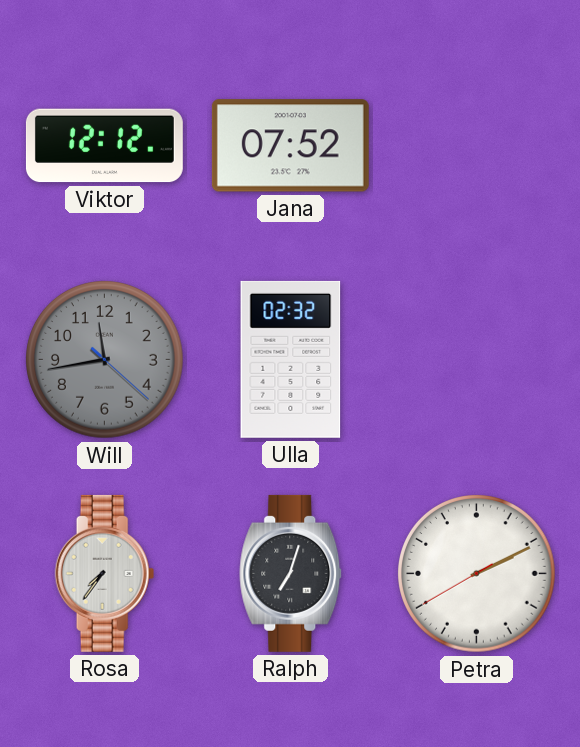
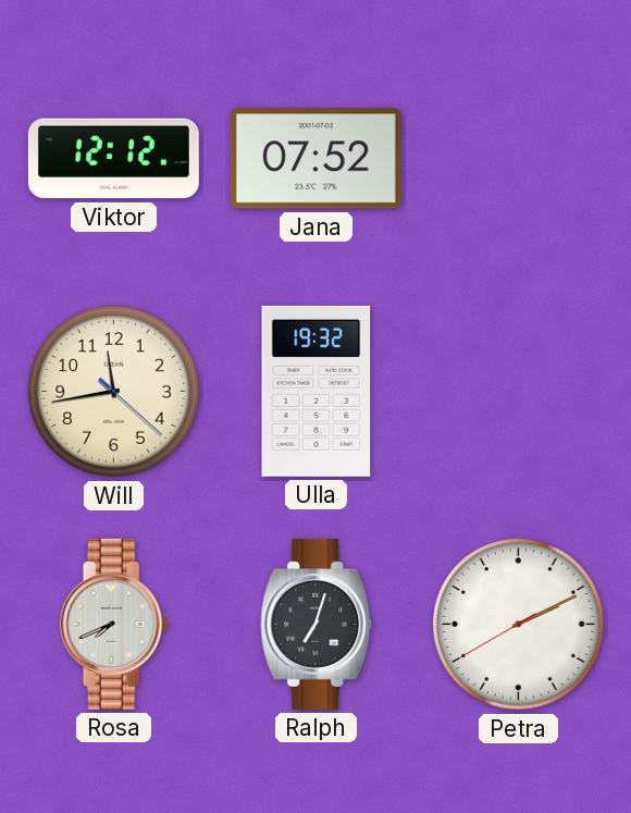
Will dial: grey -> cream (114, 392)
Ulla: 02:32 -> 19:32 (317, 391)
Rosa: 7:36 -> 7:41 (114, 624)
